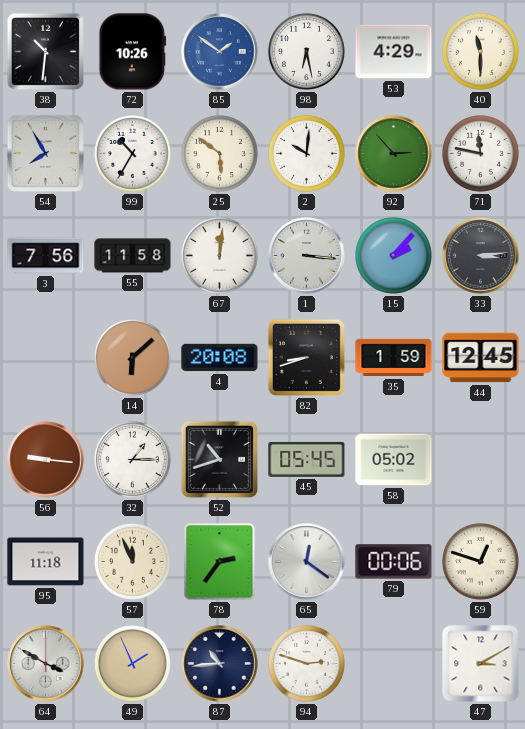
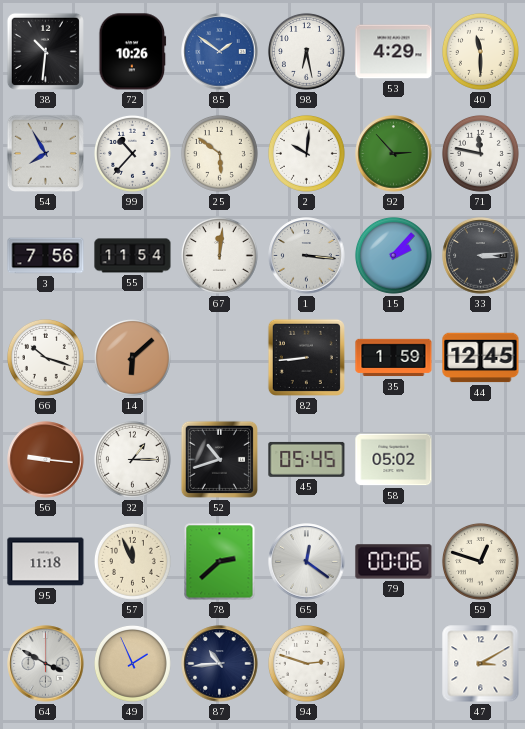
99: 10:35 -> 10:37 (132, 153)
55: 11:58 -> 11:54 (133, 256)
66: none -> 10:18 (45, 357)
4: 20:08 -> none (220, 358)
82: 8:42 -> 8:44 (306, 357)
78: 2:36 -> 2:38 (220, 562)
